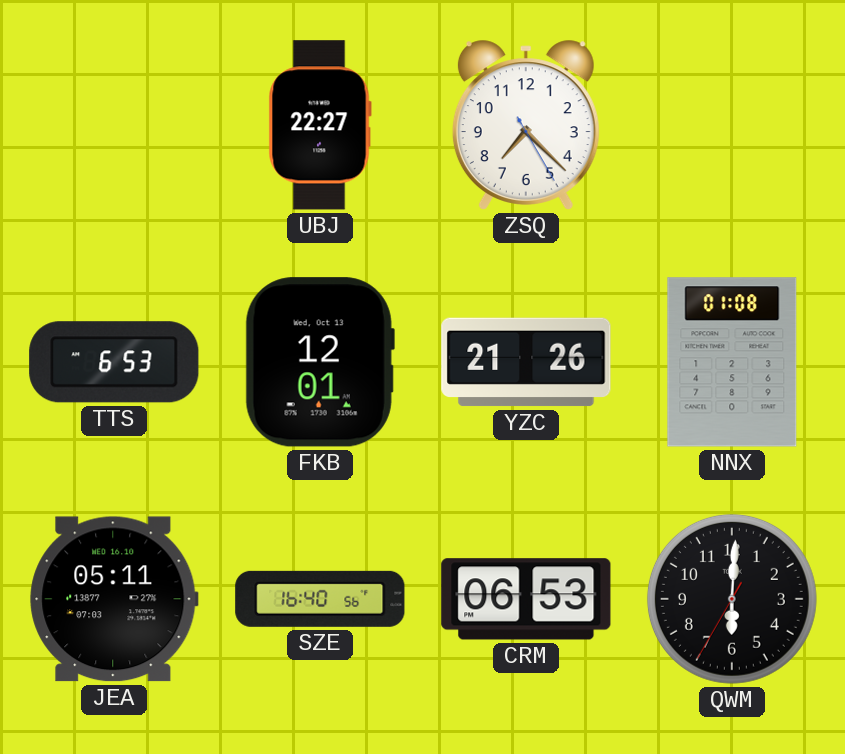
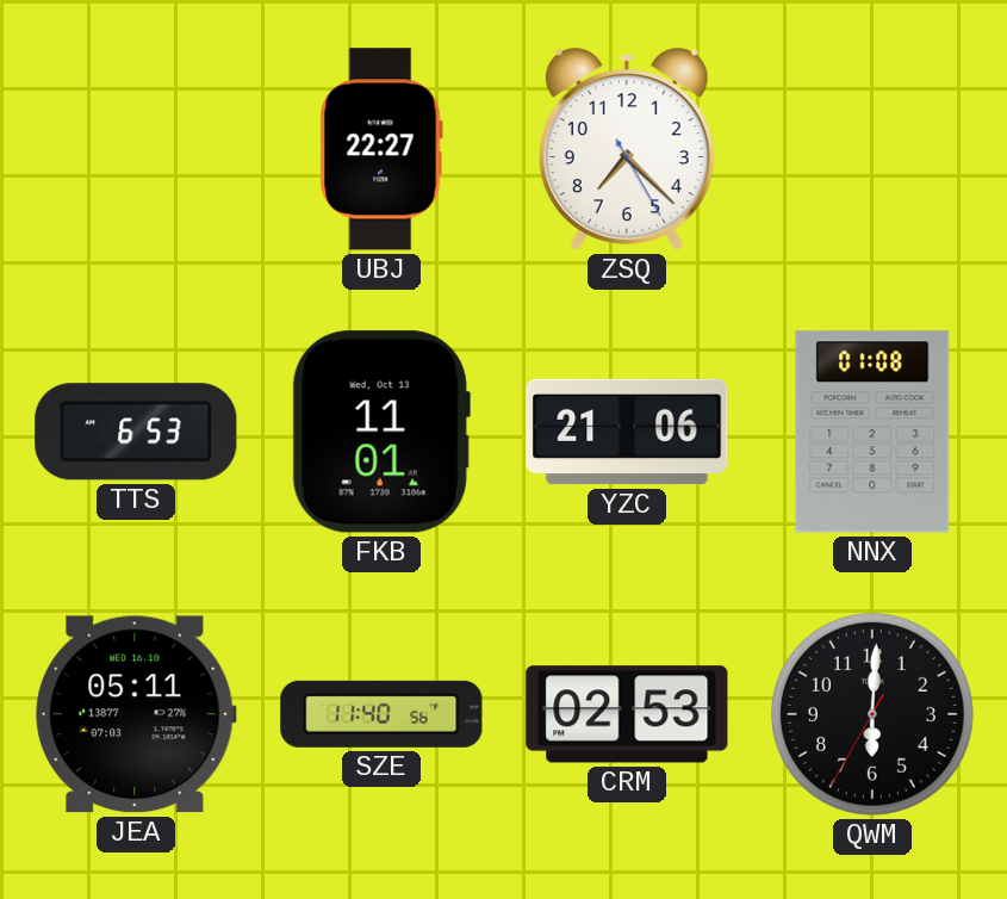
FKB: 12:01 -> 11:01 (381, 432)
YZC: 21:26 -> 21:06 (627, 432)
SZE: 16:40 -> 11:40 (381, 714)
CRM: 06:53 -> 02:53 (627, 714)
